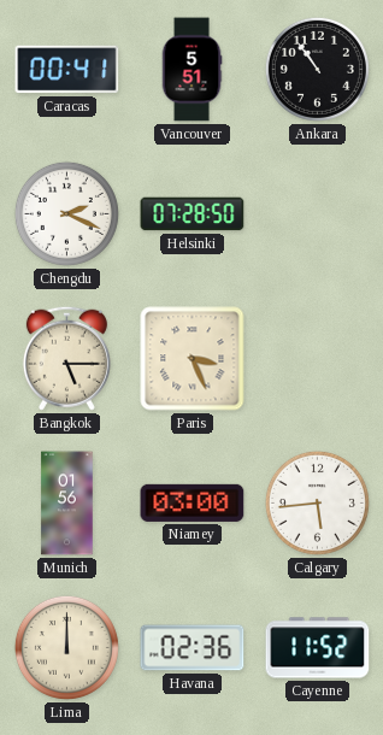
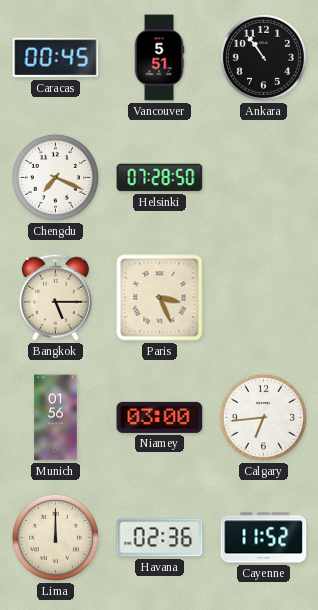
Caracas: 00:41 -> 00:45 (56, 58)
Chengdu: 2:19 -> 7:19 (55, 177)
Calgary: 5:44 -> 6:44 (263, 417)
